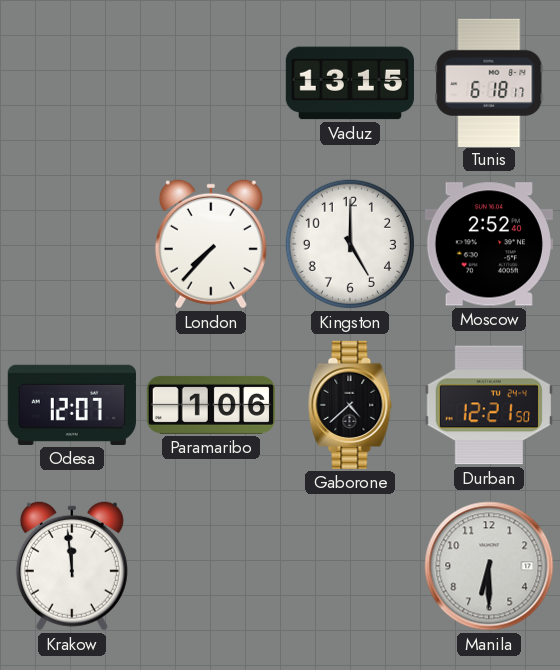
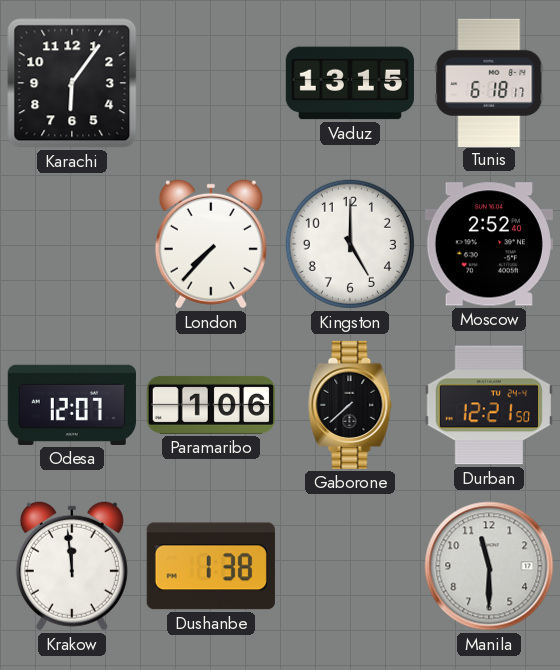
Karachi: none -> 6:06 (72, 83)
Gaborone: 4:38 -> 7:38 (350, 405)
Dushanbe: none -> 1:38 (211, 566)
Manila: 6:30 -> 11:30 (489, 566)
